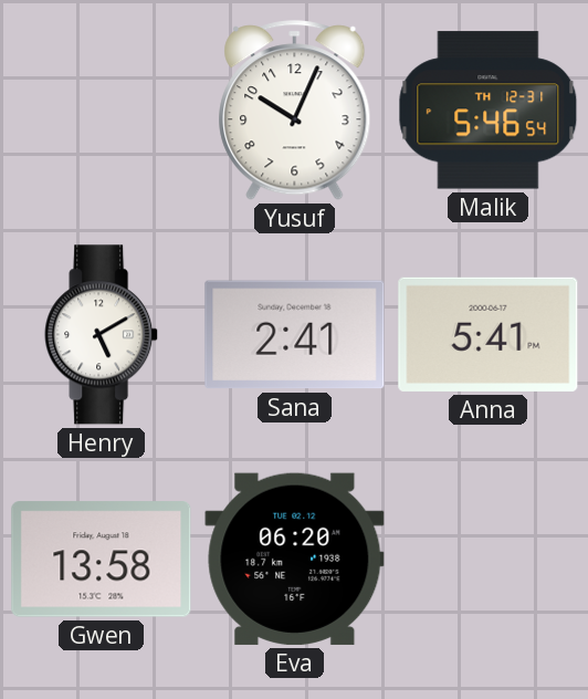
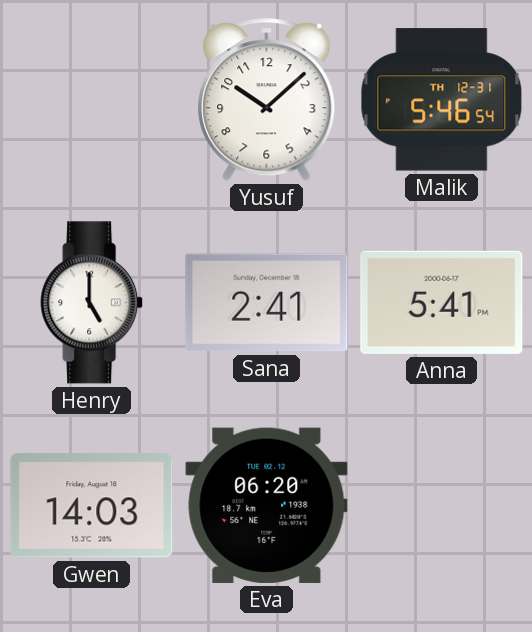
Yusuf: 10:04 -> 10:08 (267, 100)
Henry: 5:10 -> 5:00 (92, 303)
Gwen: 13:58 -> 14:03 (92, 506)
